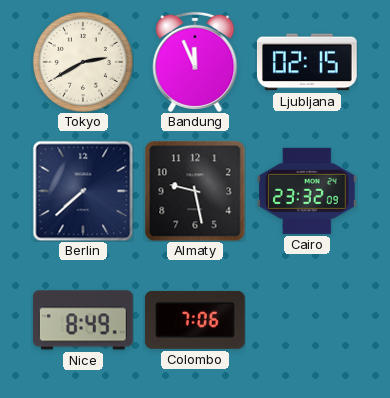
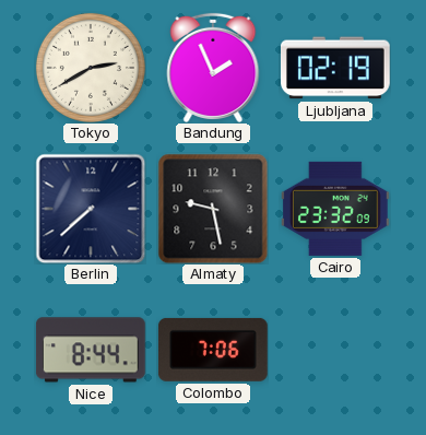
Bandung: 11:56 -> 1:56 (213, 68)
Ljubljana: 02:15 -> 02:19 (335, 68)
Nice: 8:49 -> 8:44 (91, 350)
